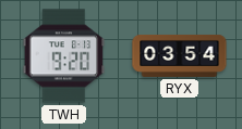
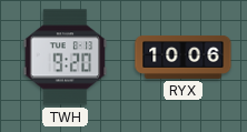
RYX: 03:54 -> 10:06 (184, 57)
